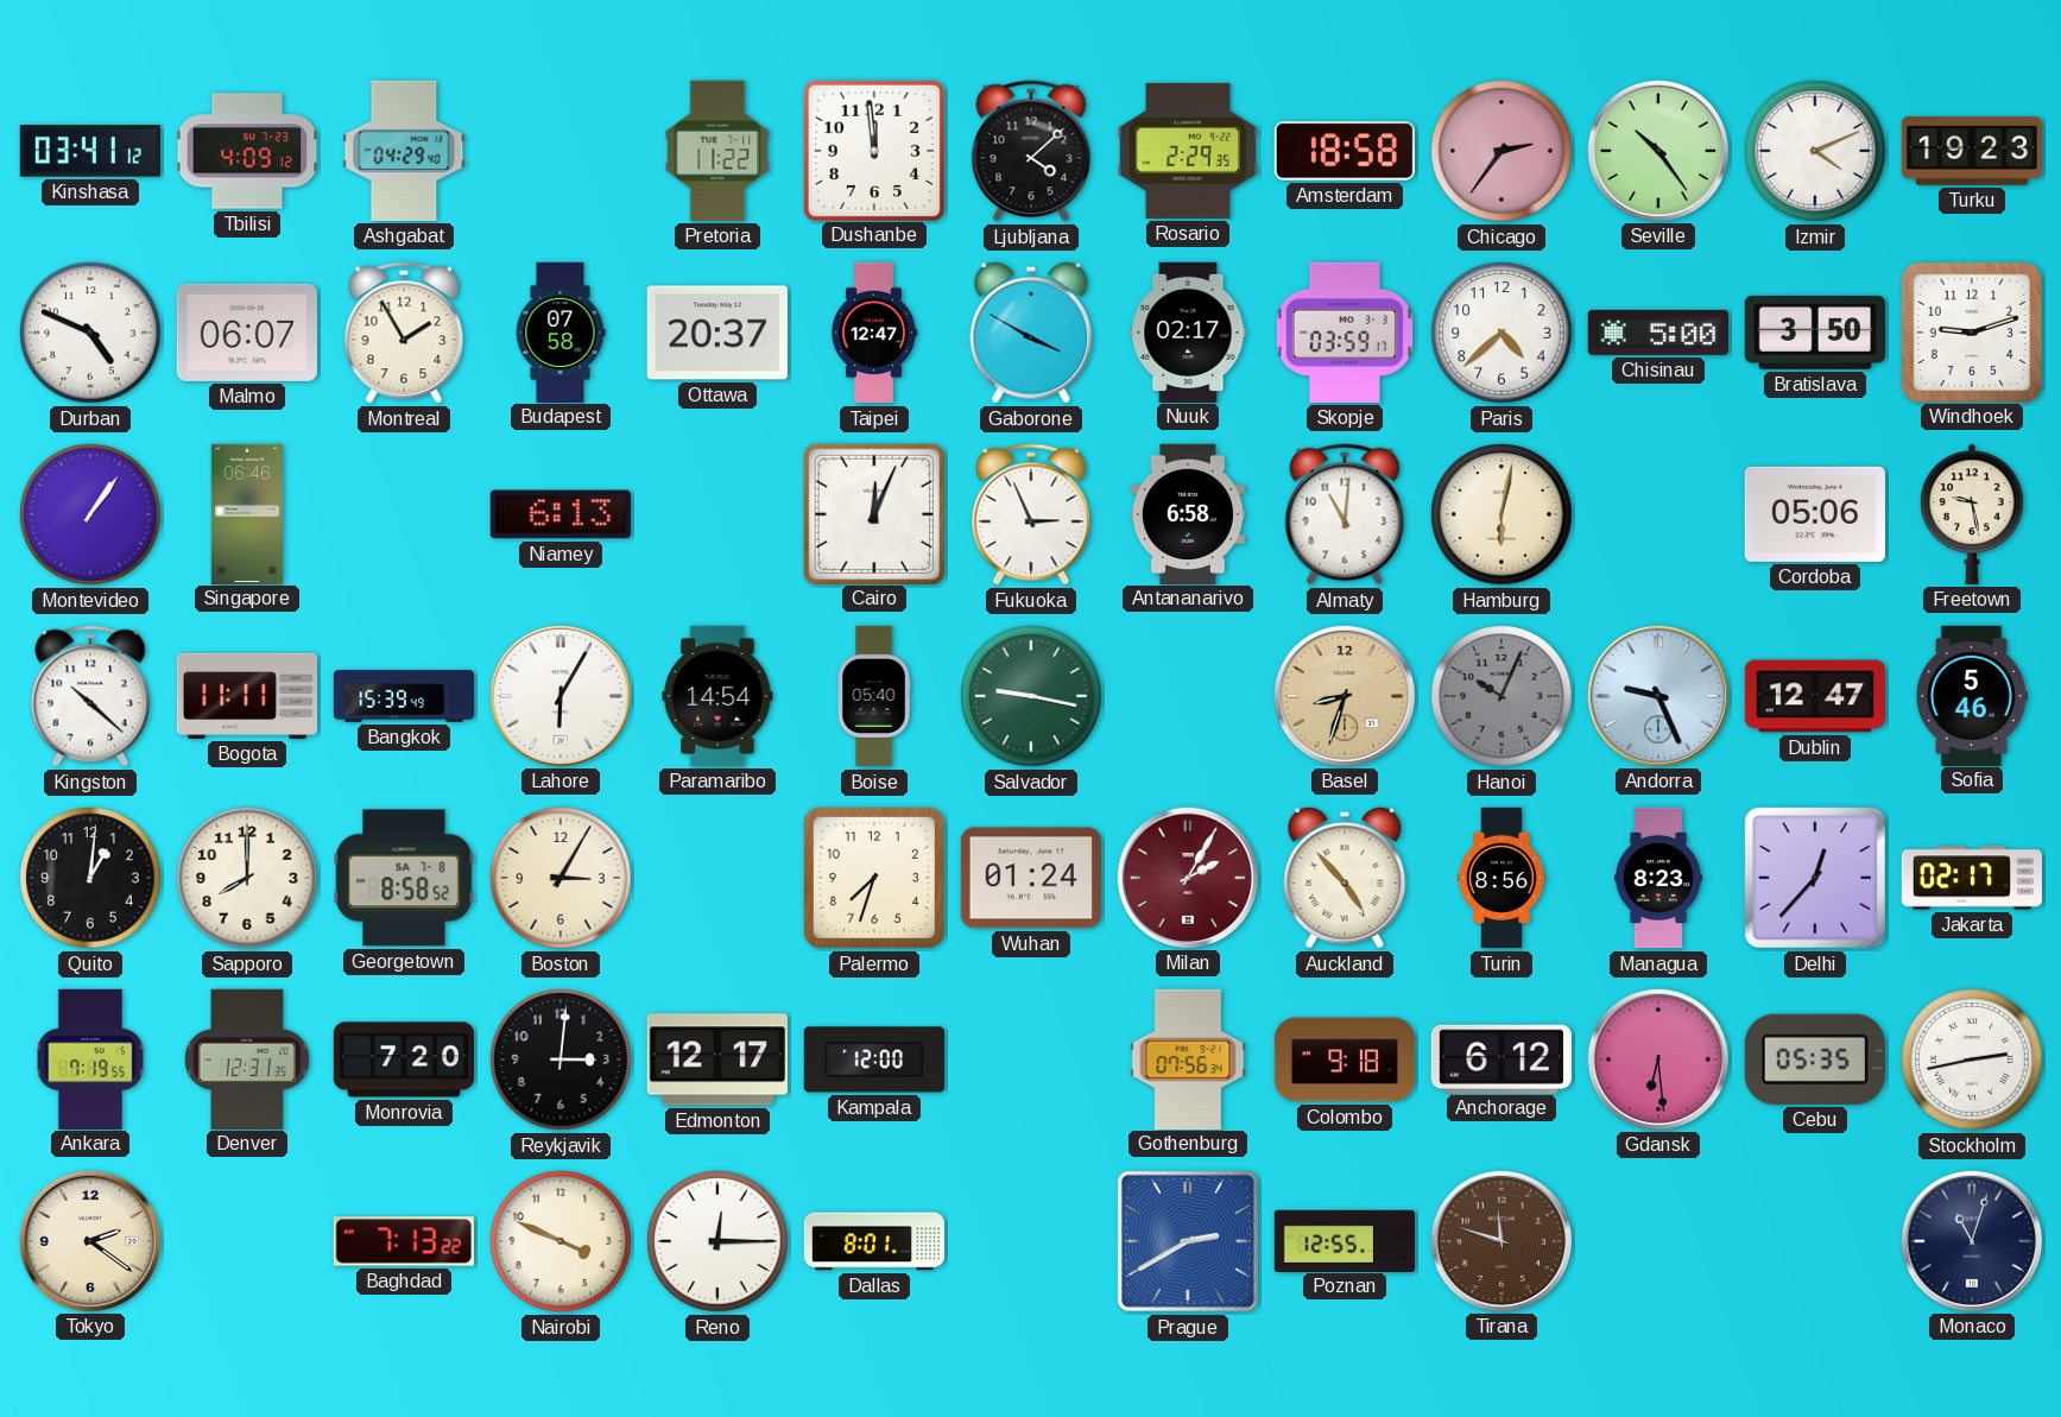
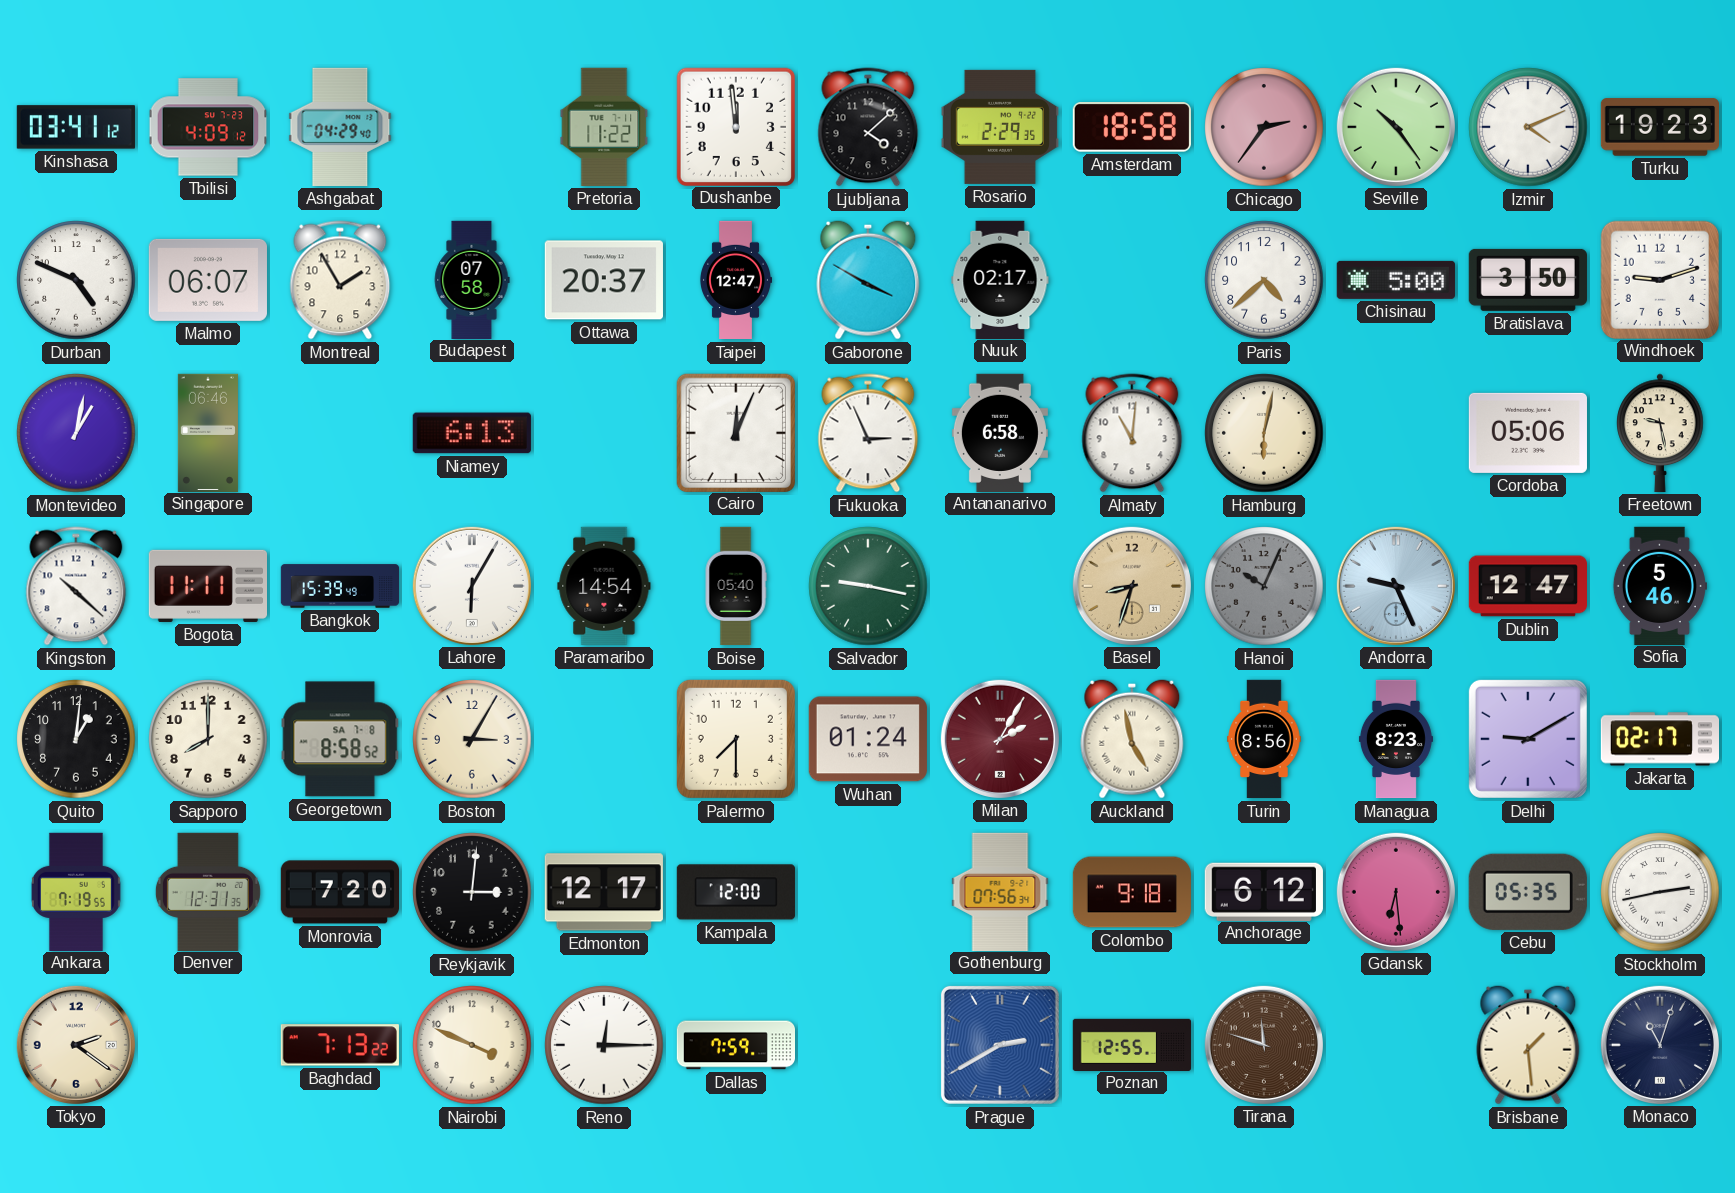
Skopje: 03:59 -> none (1345, 333)
Montevideo: 1:06 -> 1:02 (76, 433)
Palermo: 7:33 -> 7:30 (736, 739)
Auckland: 4:53 -> 4:58 (1132, 739)
Delhi: 12:37 -> 9:10 (1528, 739)
Dallas: 8:01 -> 7:59 (735, 1045)
Brisbane: none -> 1:29 (1528, 1045)
